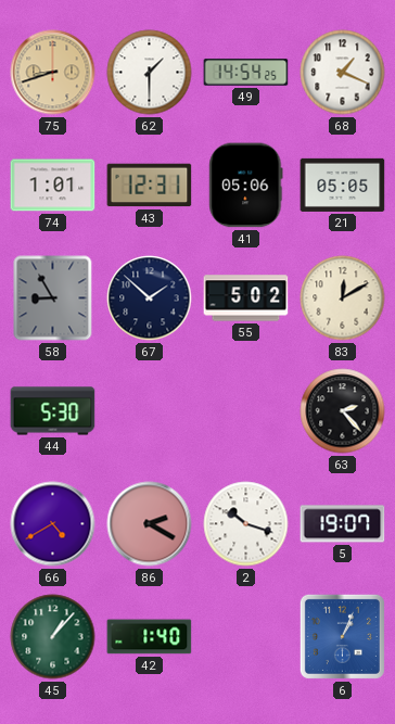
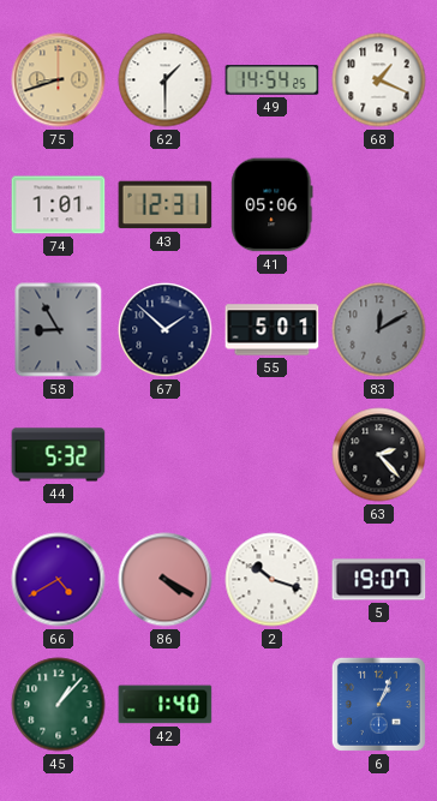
21: 05:05 -> none (343, 185)
55: 5:02 -> 5:01 (273, 330)
83 dial: cream -> grey (379, 330)
44: 5:30 -> 5:32 (59, 455)
86: 2:20 -> 4:20 (166, 580)
